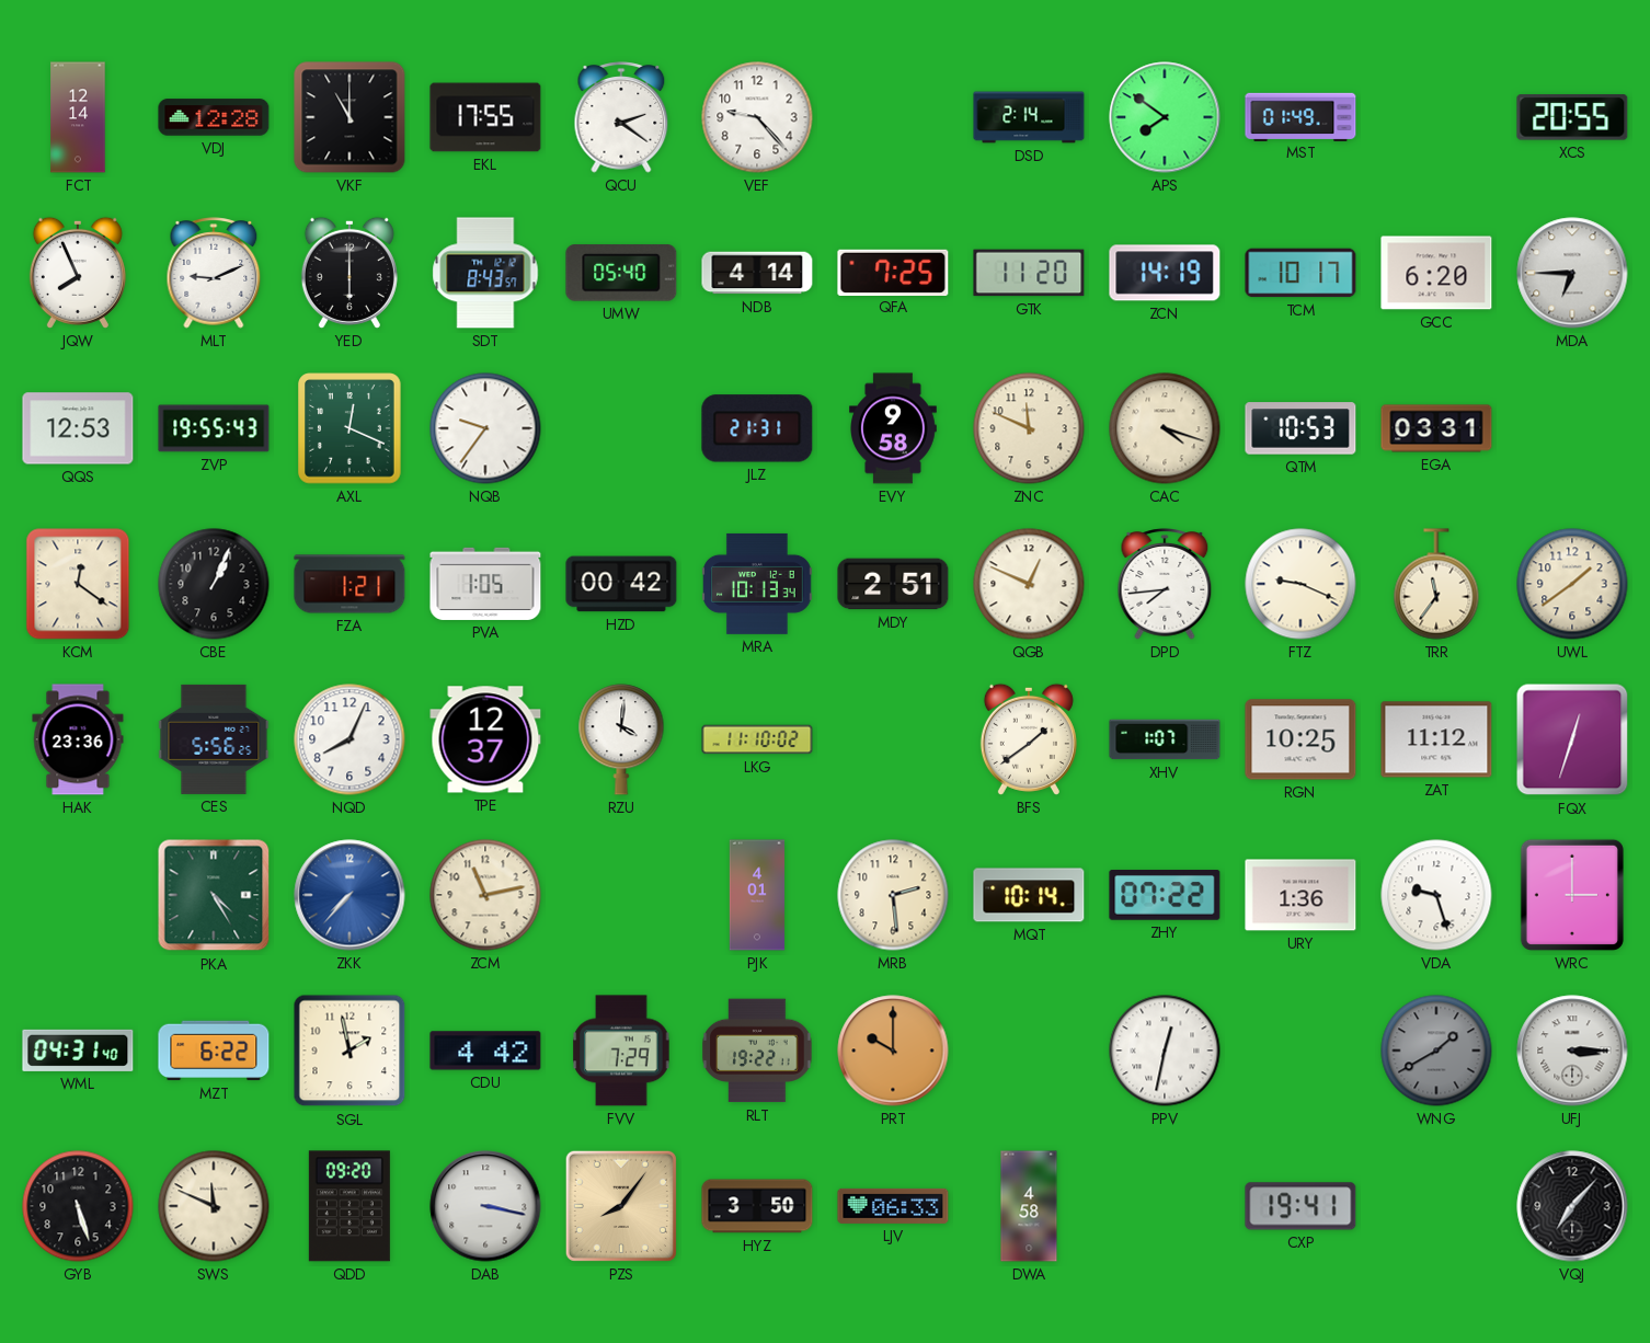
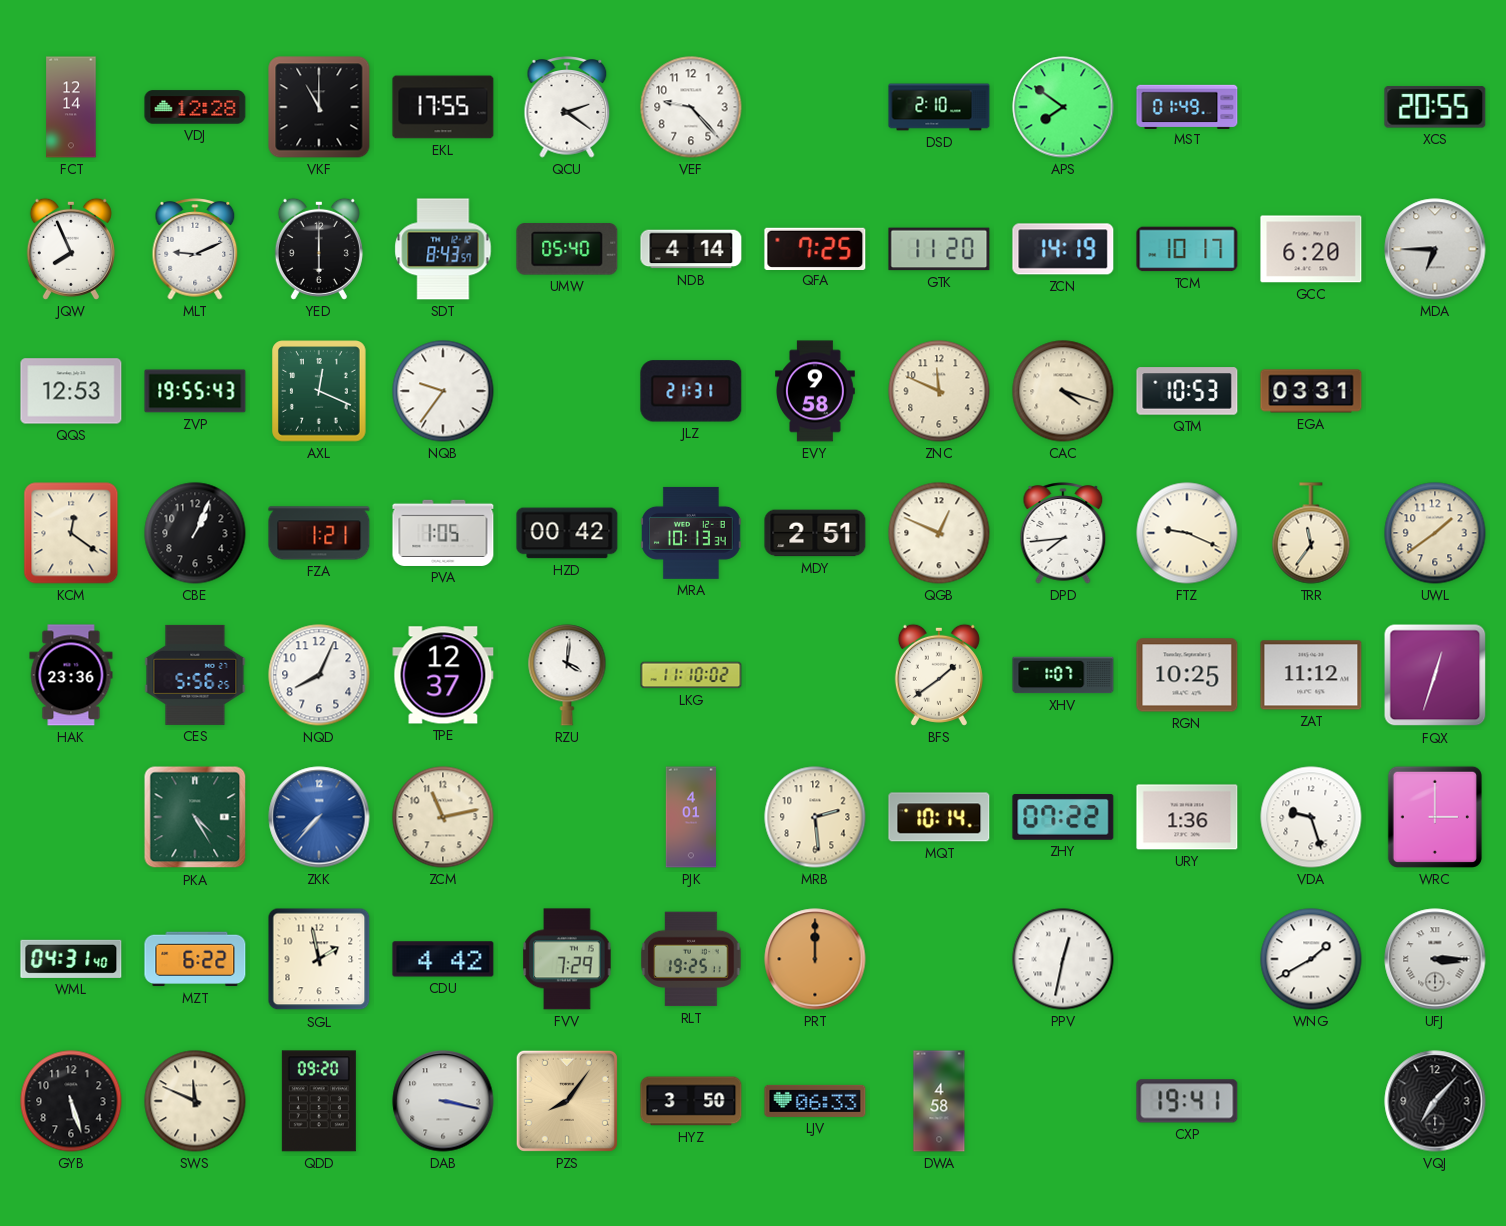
DSD: 2:14 -> 2:10 (939, 107)
RLT: 19:22 -> 19:25 (691, 959)
PRT: 10:00 -> 12:00 (815, 959)
WNG dial: grey -> white (1311, 959)
